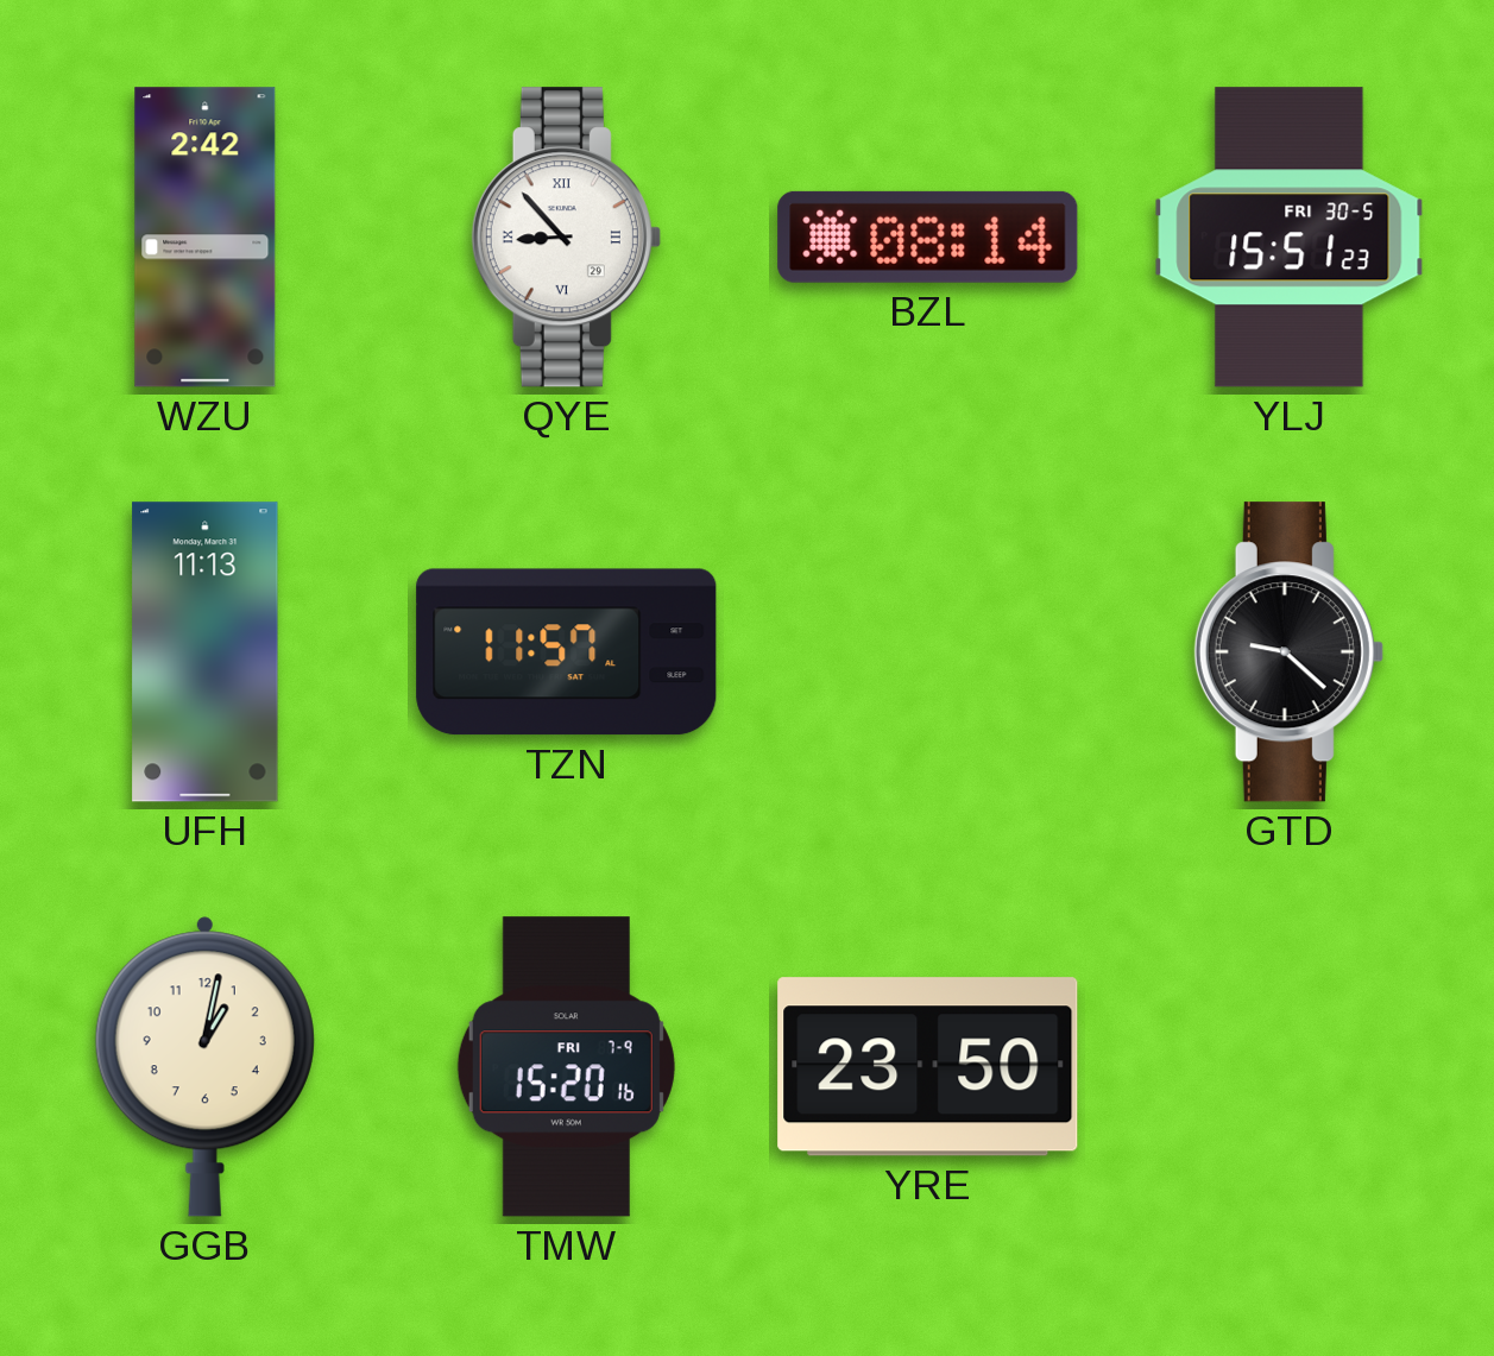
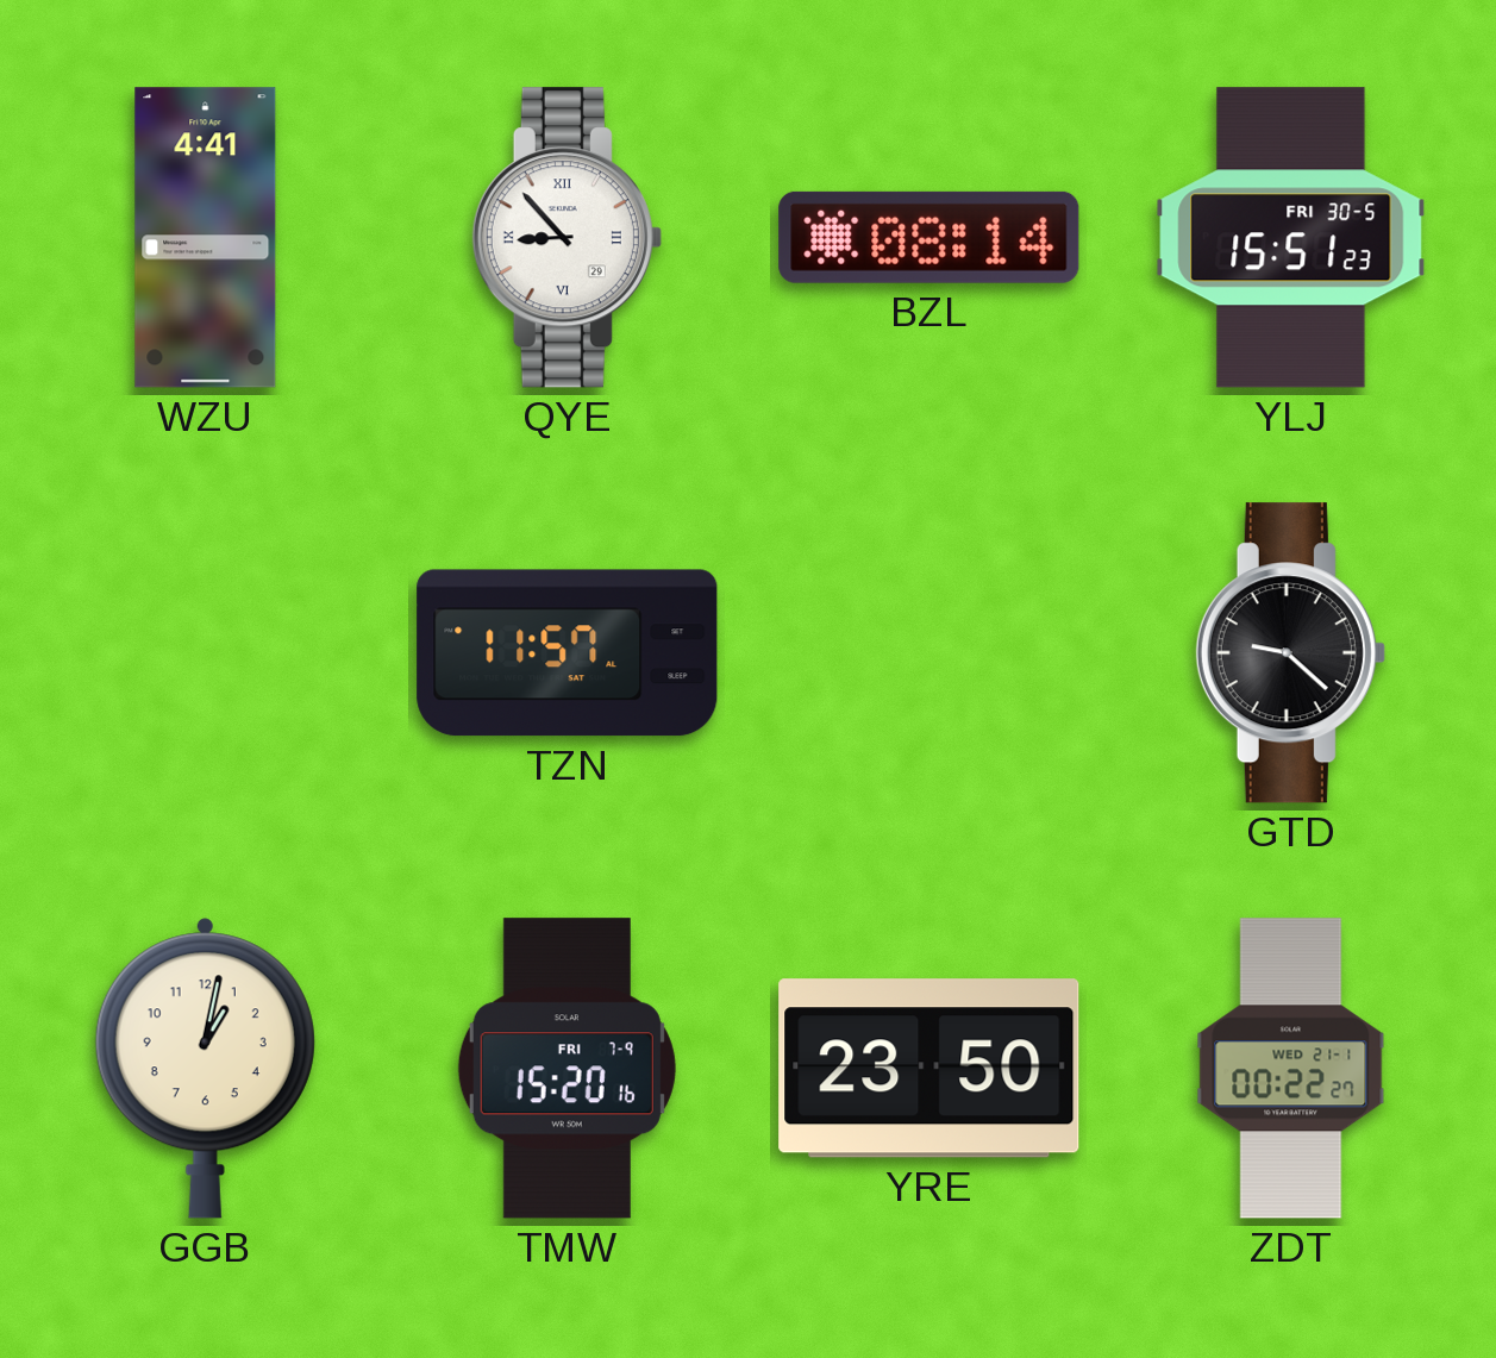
WZU: 2:42 -> 4:41 (206, 238)
UFH: 11:13 -> none (206, 652)
ZDT: none -> 00:22 (1291, 1069)
